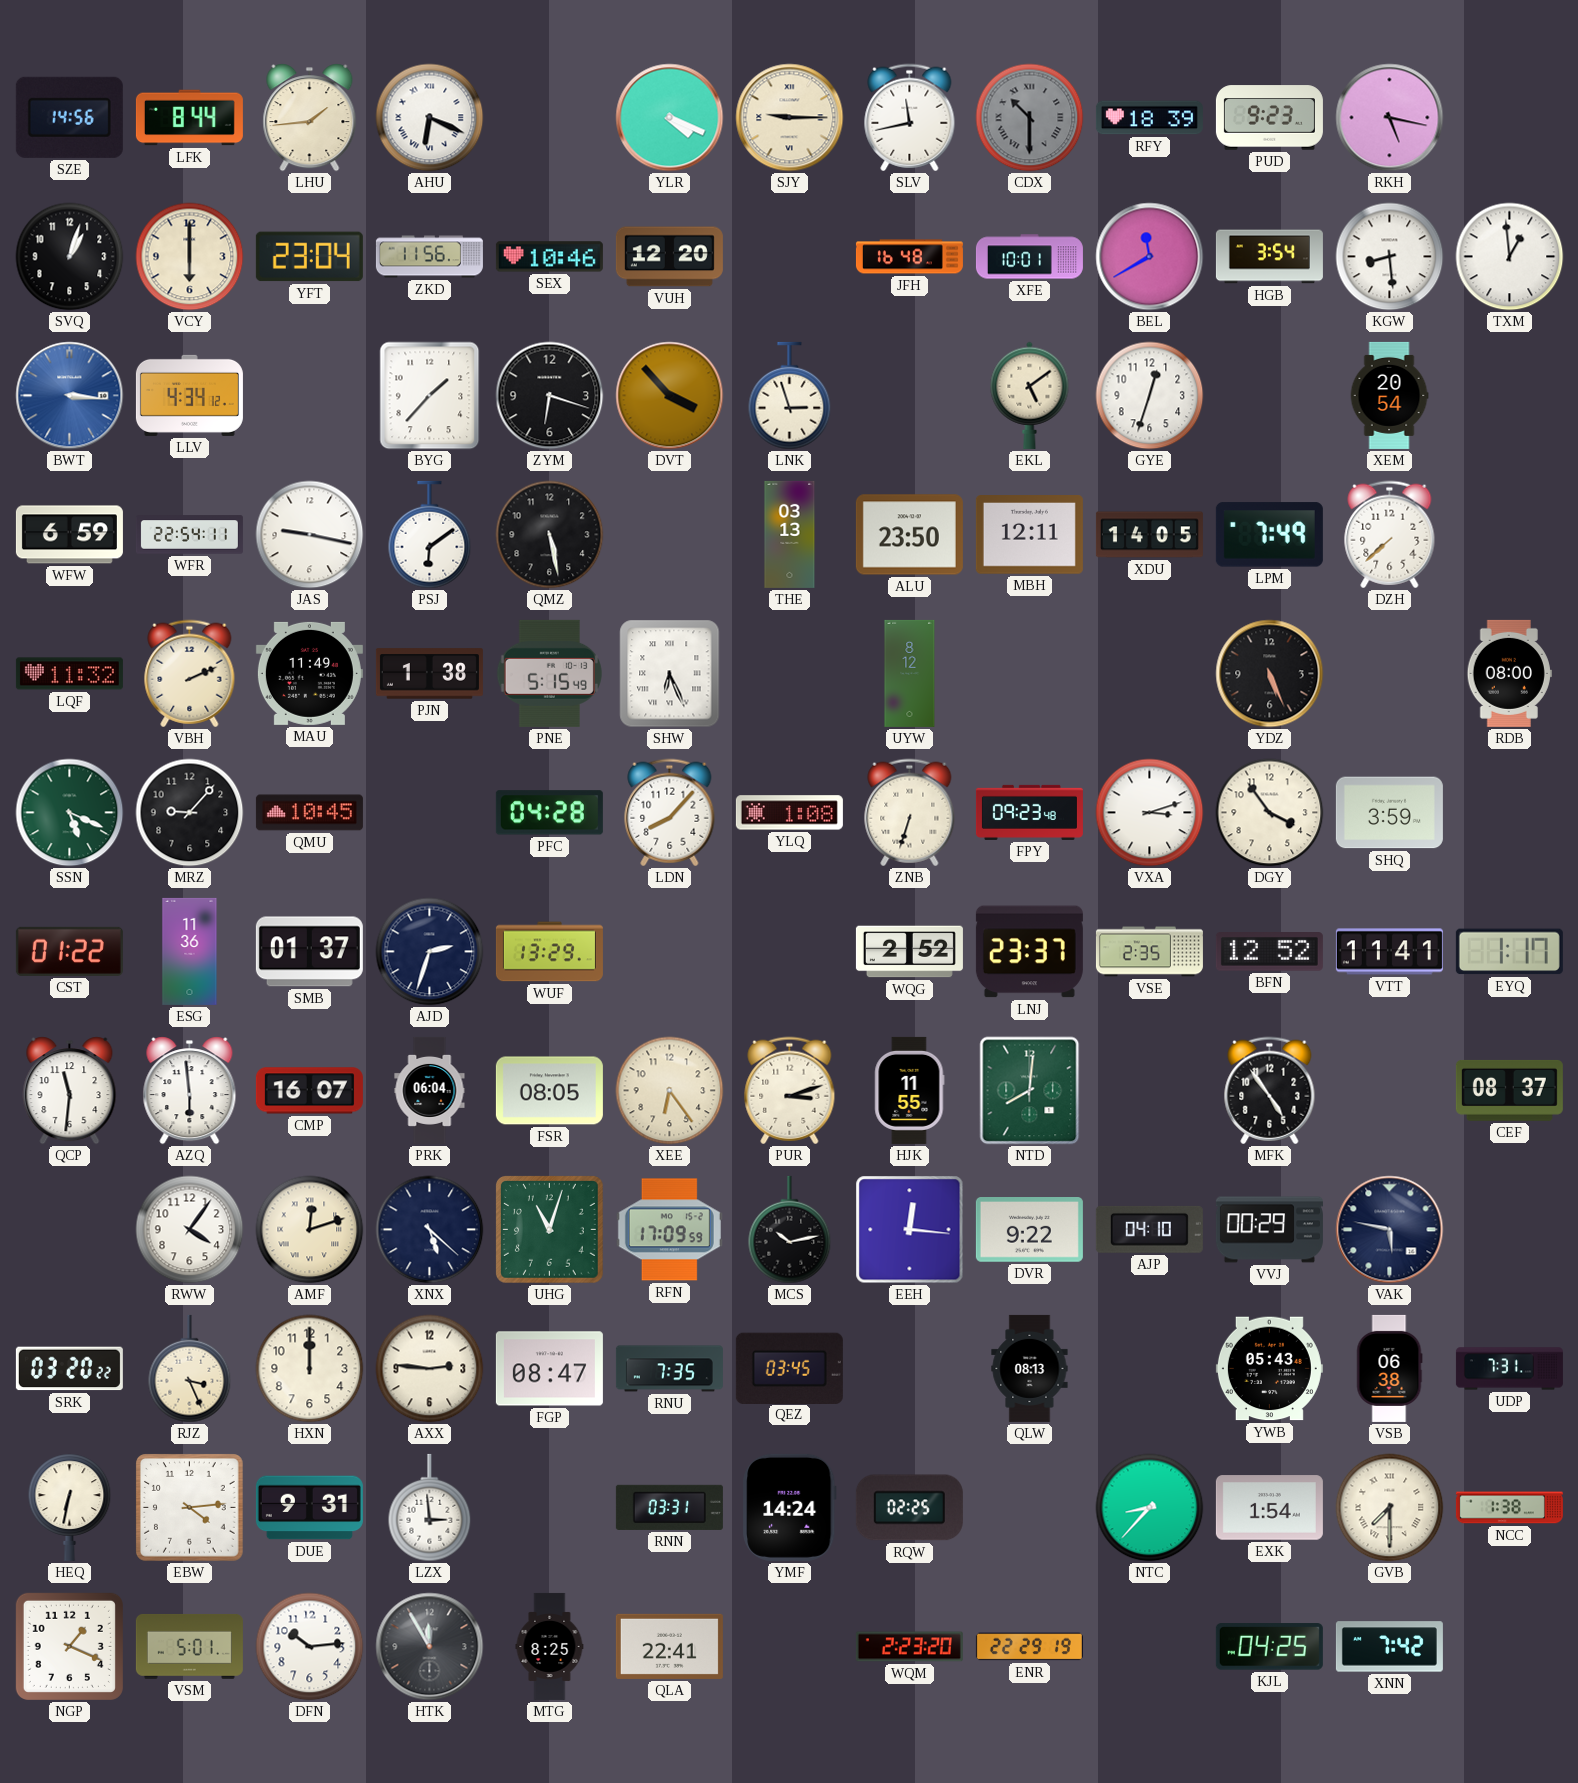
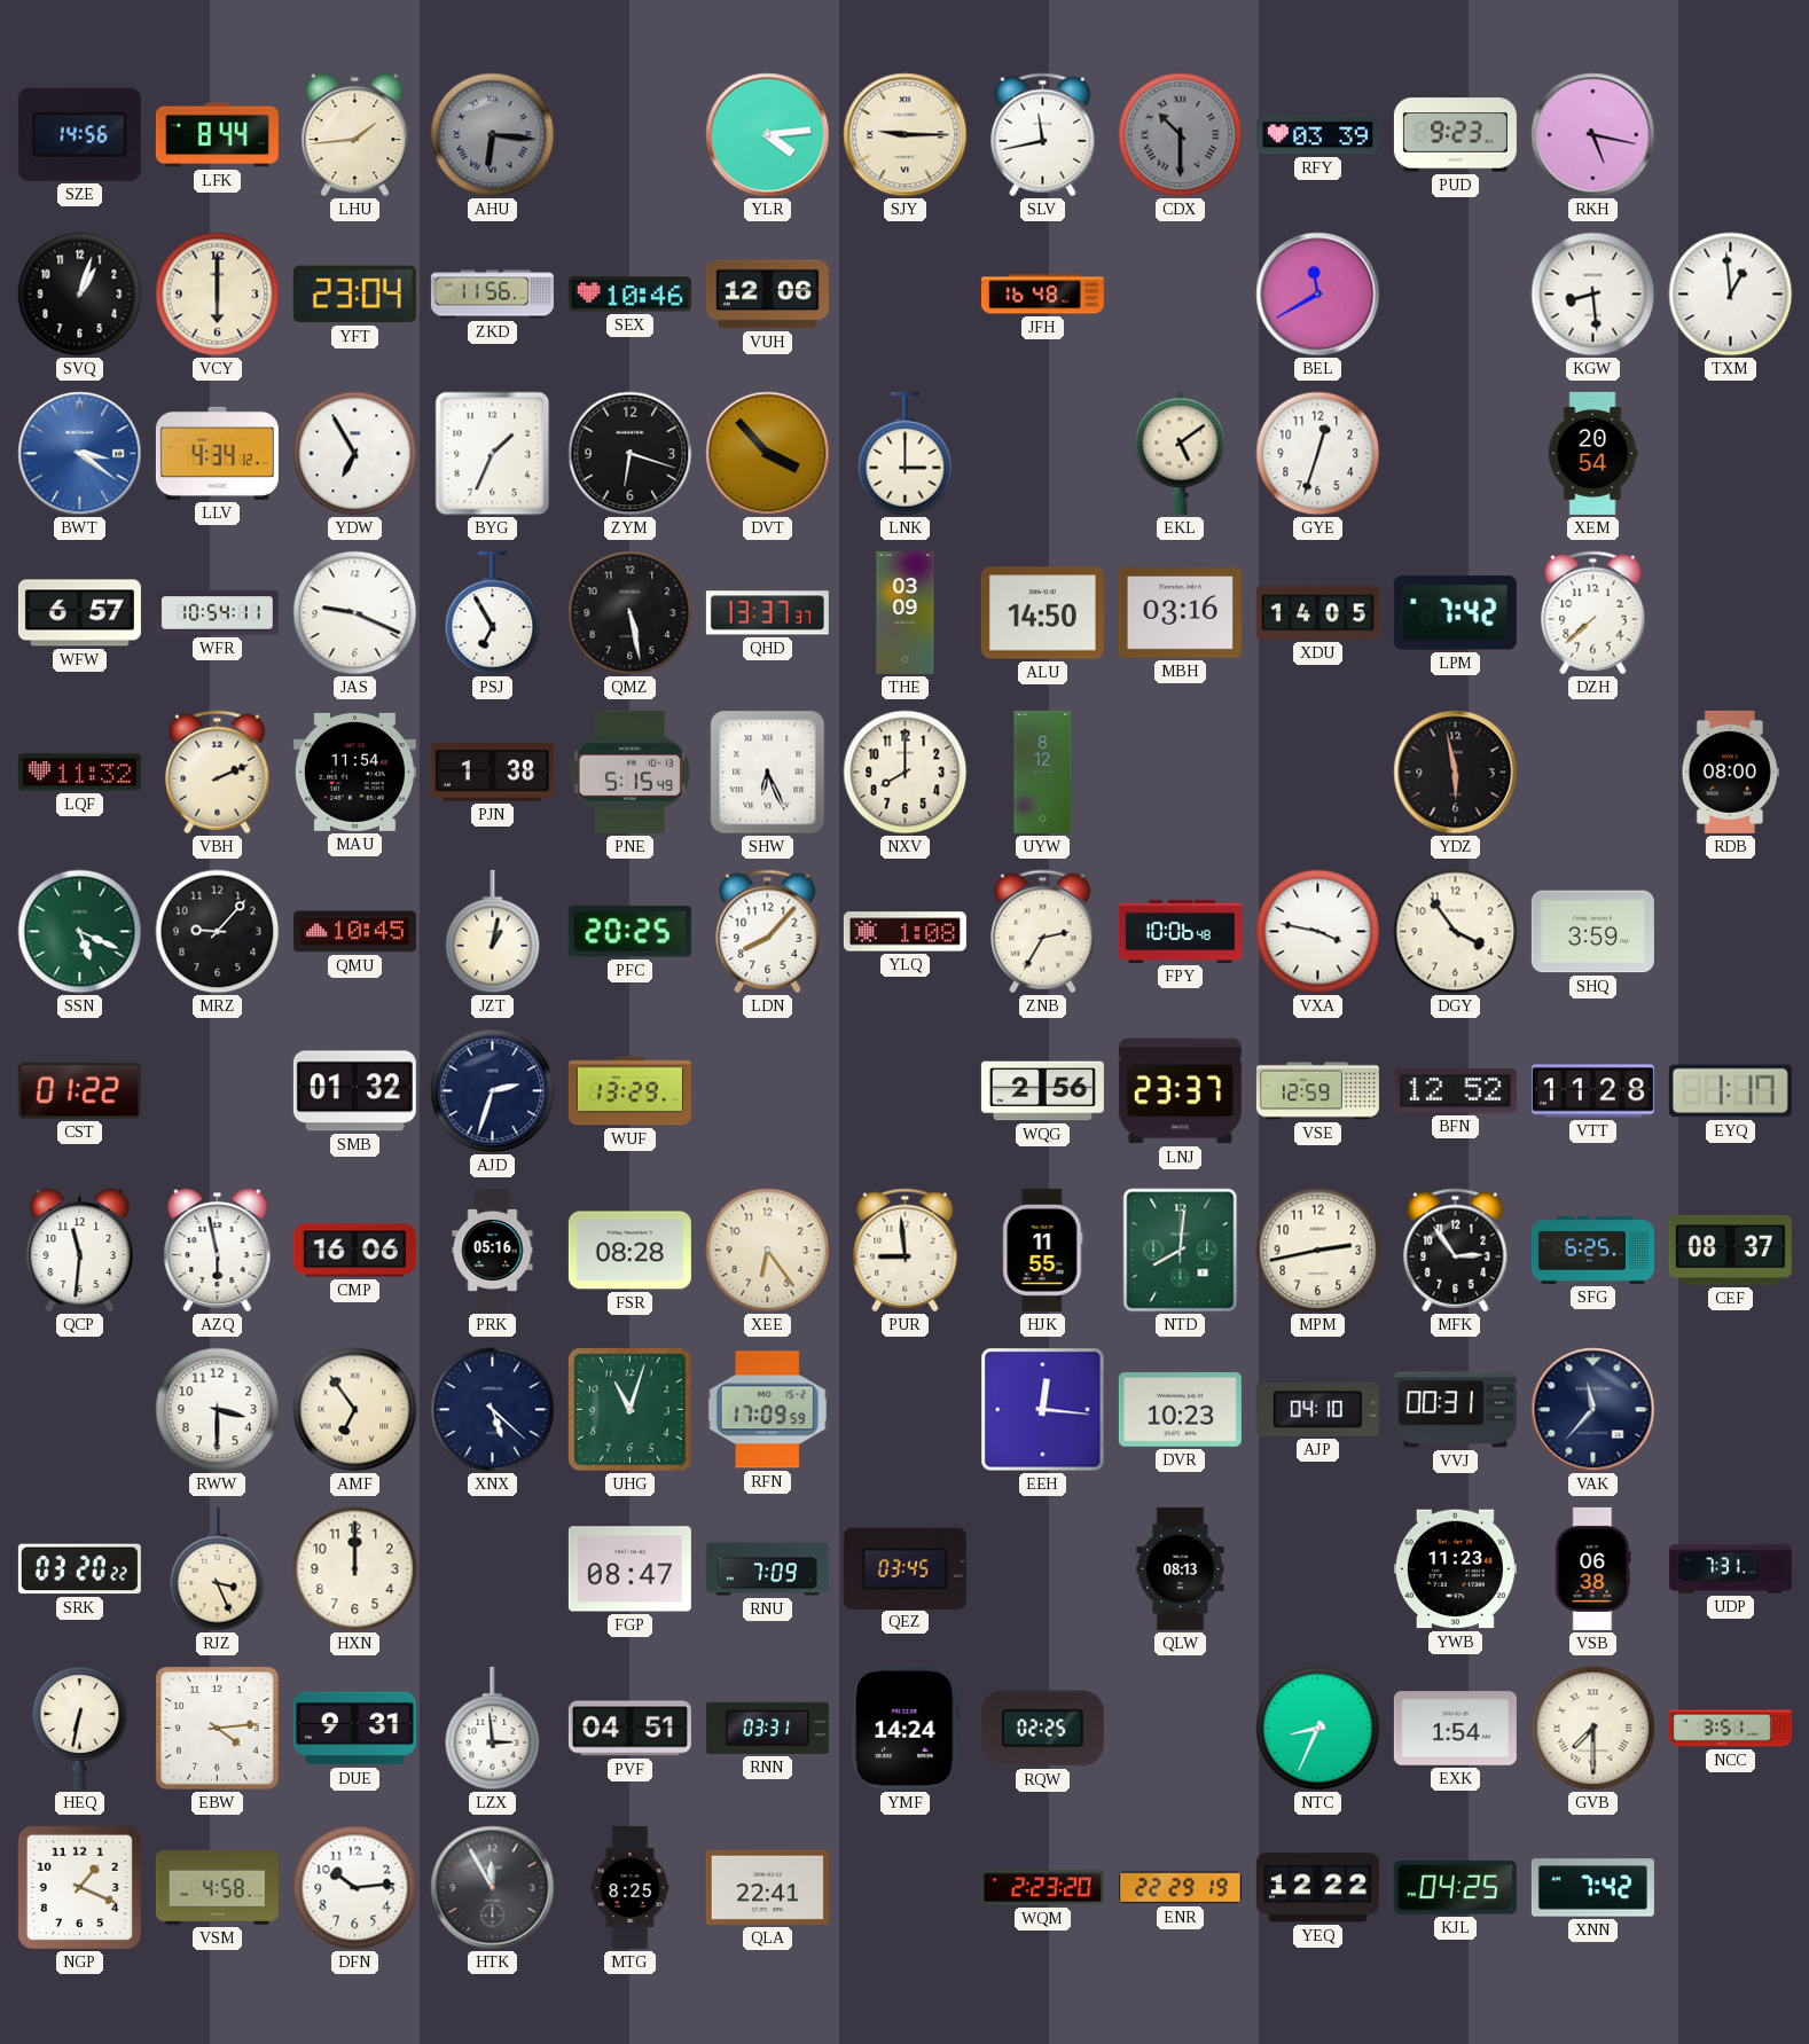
AHU: 6:19 -> 6:16 (493, 135)
AHU dial: white -> grey (493, 135)
YLR: 4:19 -> 4:14 (768, 135)
RFY: 18:39 -> 03:39 (1317, 135)
VUH: 12:20 -> 12:06 (767, 295)
XFE: 10:01 -> none (1029, 257)
HGB: 3:54 -> none (1269, 257)
BWT: 3:16 -> 3:21 (80, 454)
YDW: none -> 6:55 (355, 454)
BYG: 1:37 -> 1:34 (493, 454)
LNK: 2:57 -> 3:00 (906, 454)
WFW: 6:59 -> 6:57 (79, 613)
WFR: 22:54 -> 10:54 (217, 613)
JAS: 9:17 -> 9:19 (355, 613)
PSJ: 6:09 -> 6:55 (493, 613)
QHD: none -> 13:37 (767, 613)
THE: 03:13 -> 03:09 (906, 612)
ALU: 23:50 -> 14:50 (1042, 613)
MBH: 12:11 -> 03:16 (1180, 613)
LPM: 7:49 -> 7:42 (1455, 613)
MAU: 11:49 -> 11:54 (354, 772)
NXV: none -> 8:00 (906, 773)
YDZ: 5:26 -> 5:58 (1456, 773)
JZT: none -> 1:02 (493, 932)
PFC: 04:28 -> 20:25 (629, 932)
ZNB: 6:33 -> 2:35 (1043, 932)
FPY: 09:23 -> 10:06 (1180, 931)
VXA: 3:12 -> 3:47 (1318, 932)
ESG: 11:36 -> none (190, 951)
SMB: 01:37 -> 01:32 (354, 1091)
WQG: 2:52 -> 2:56 (1042, 1091)
VSE: 2:35 -> 12:59 (1317, 1091)
VTT: 11:41 -> 11:28 (1592, 1091)
AZQ: 5:59 -> 5:58 (218, 1251)
CMP: 16:07 -> 16:06 (354, 1251)
PRK: 06:04 -> 05:16 (493, 1250)
FSR: 08:05 -> 08:28 (629, 1251)
PUR: 3:12 -> 8:59 (906, 1251)
MPM: none -> 2:43 (1318, 1251)
MFK: 4:54 -> 2:54 (1456, 1251)
SFG: none -> 6:25 (1592, 1251)
RWW: 4:06 -> 3:30 (218, 1410)
AMF: 12:12 -> 6:54 (355, 1410)
MCS: 10:13 -> none (790, 1230)
DVR: 9:22 -> 10:23 (1180, 1410)
VVJ: 00:29 -> 00:31 (1455, 1410)
VAK: 5:47 -> 11:37 (1593, 1410)
AXX: 2:46 -> none (430, 1369)
RNU: 7:35 -> 7:09 (767, 1569)
YWB: 05:43 -> 11:23 (1455, 1569)
PVF: none -> 04:51 (629, 1729)
NTC: 8:37 -> 8:34 (1318, 1729)
NCC: 1:38 -> 3:51 (1730, 1729)
VSM: 5:01 -> 4:58 (217, 1887)
YEQ: none -> 12:22 (1317, 1888)
